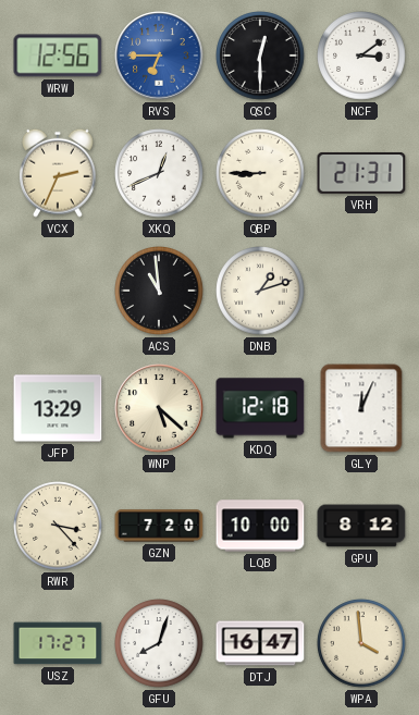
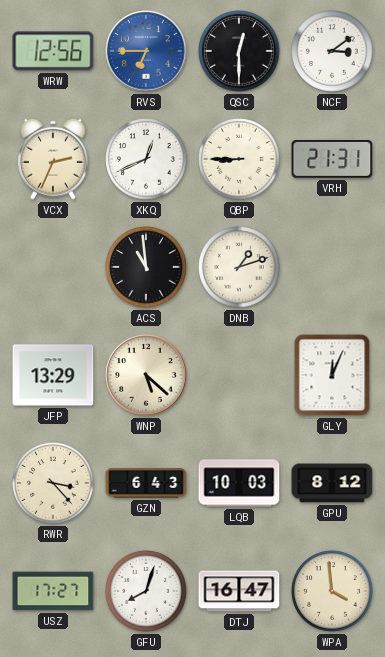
KDQ: 12:18 -> none (260, 408)
GZN: 7:20 -> 6:43 (146, 483)
LQB: 10:00 -> 10:03 (239, 483)
